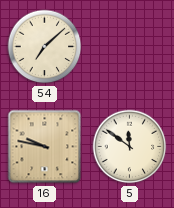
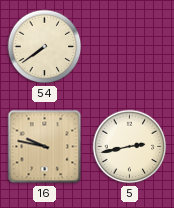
54: 7:08 -> 7:39 (45, 47)
5: 11:51 -> 2:43 (130, 147)
